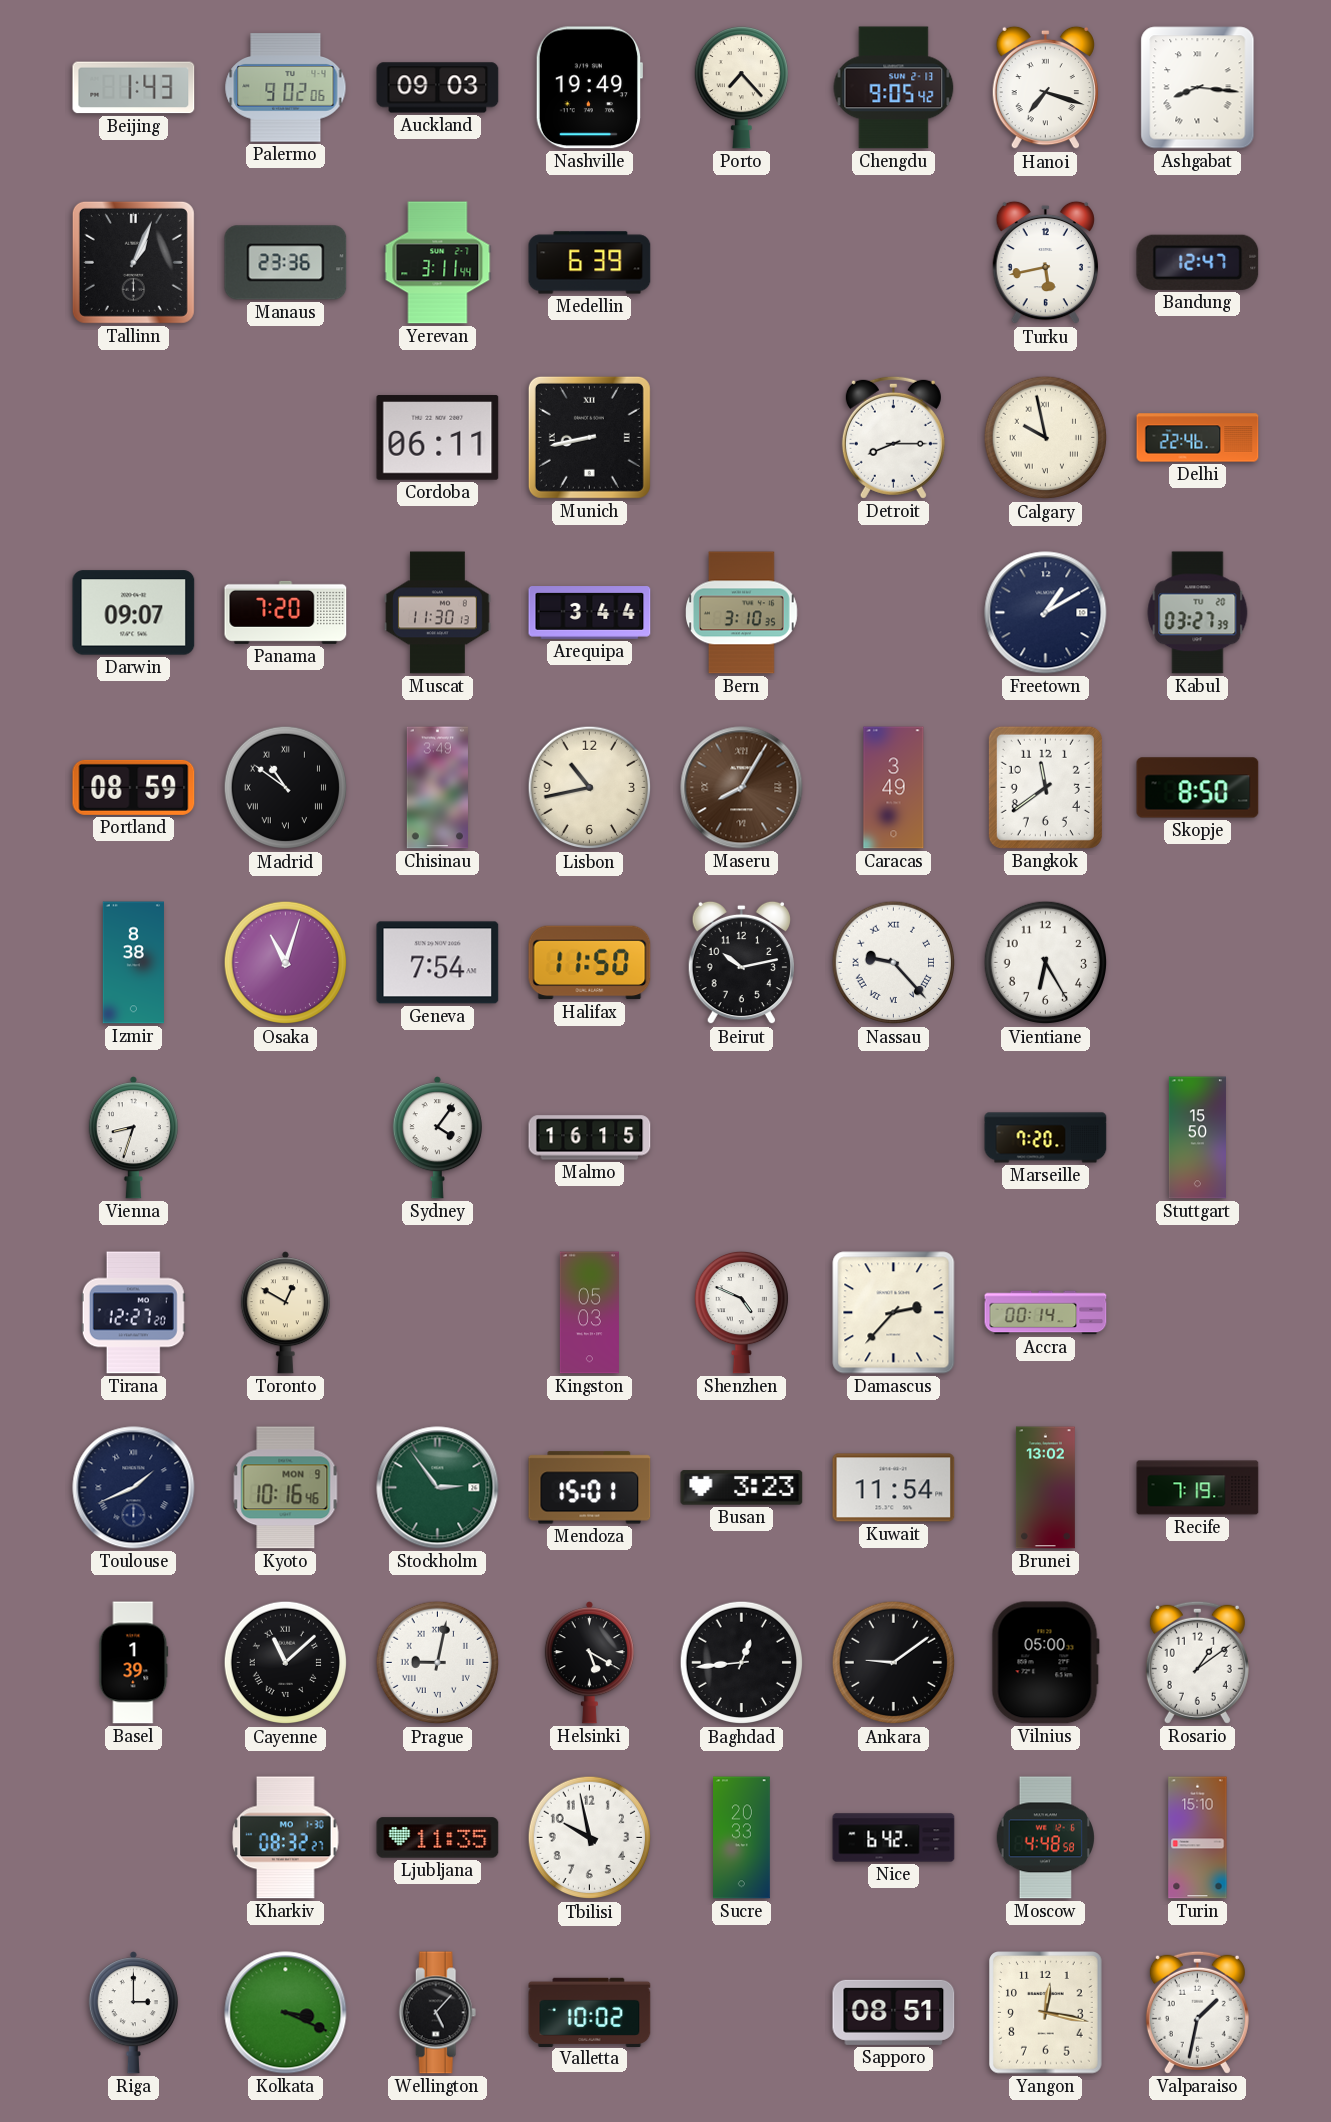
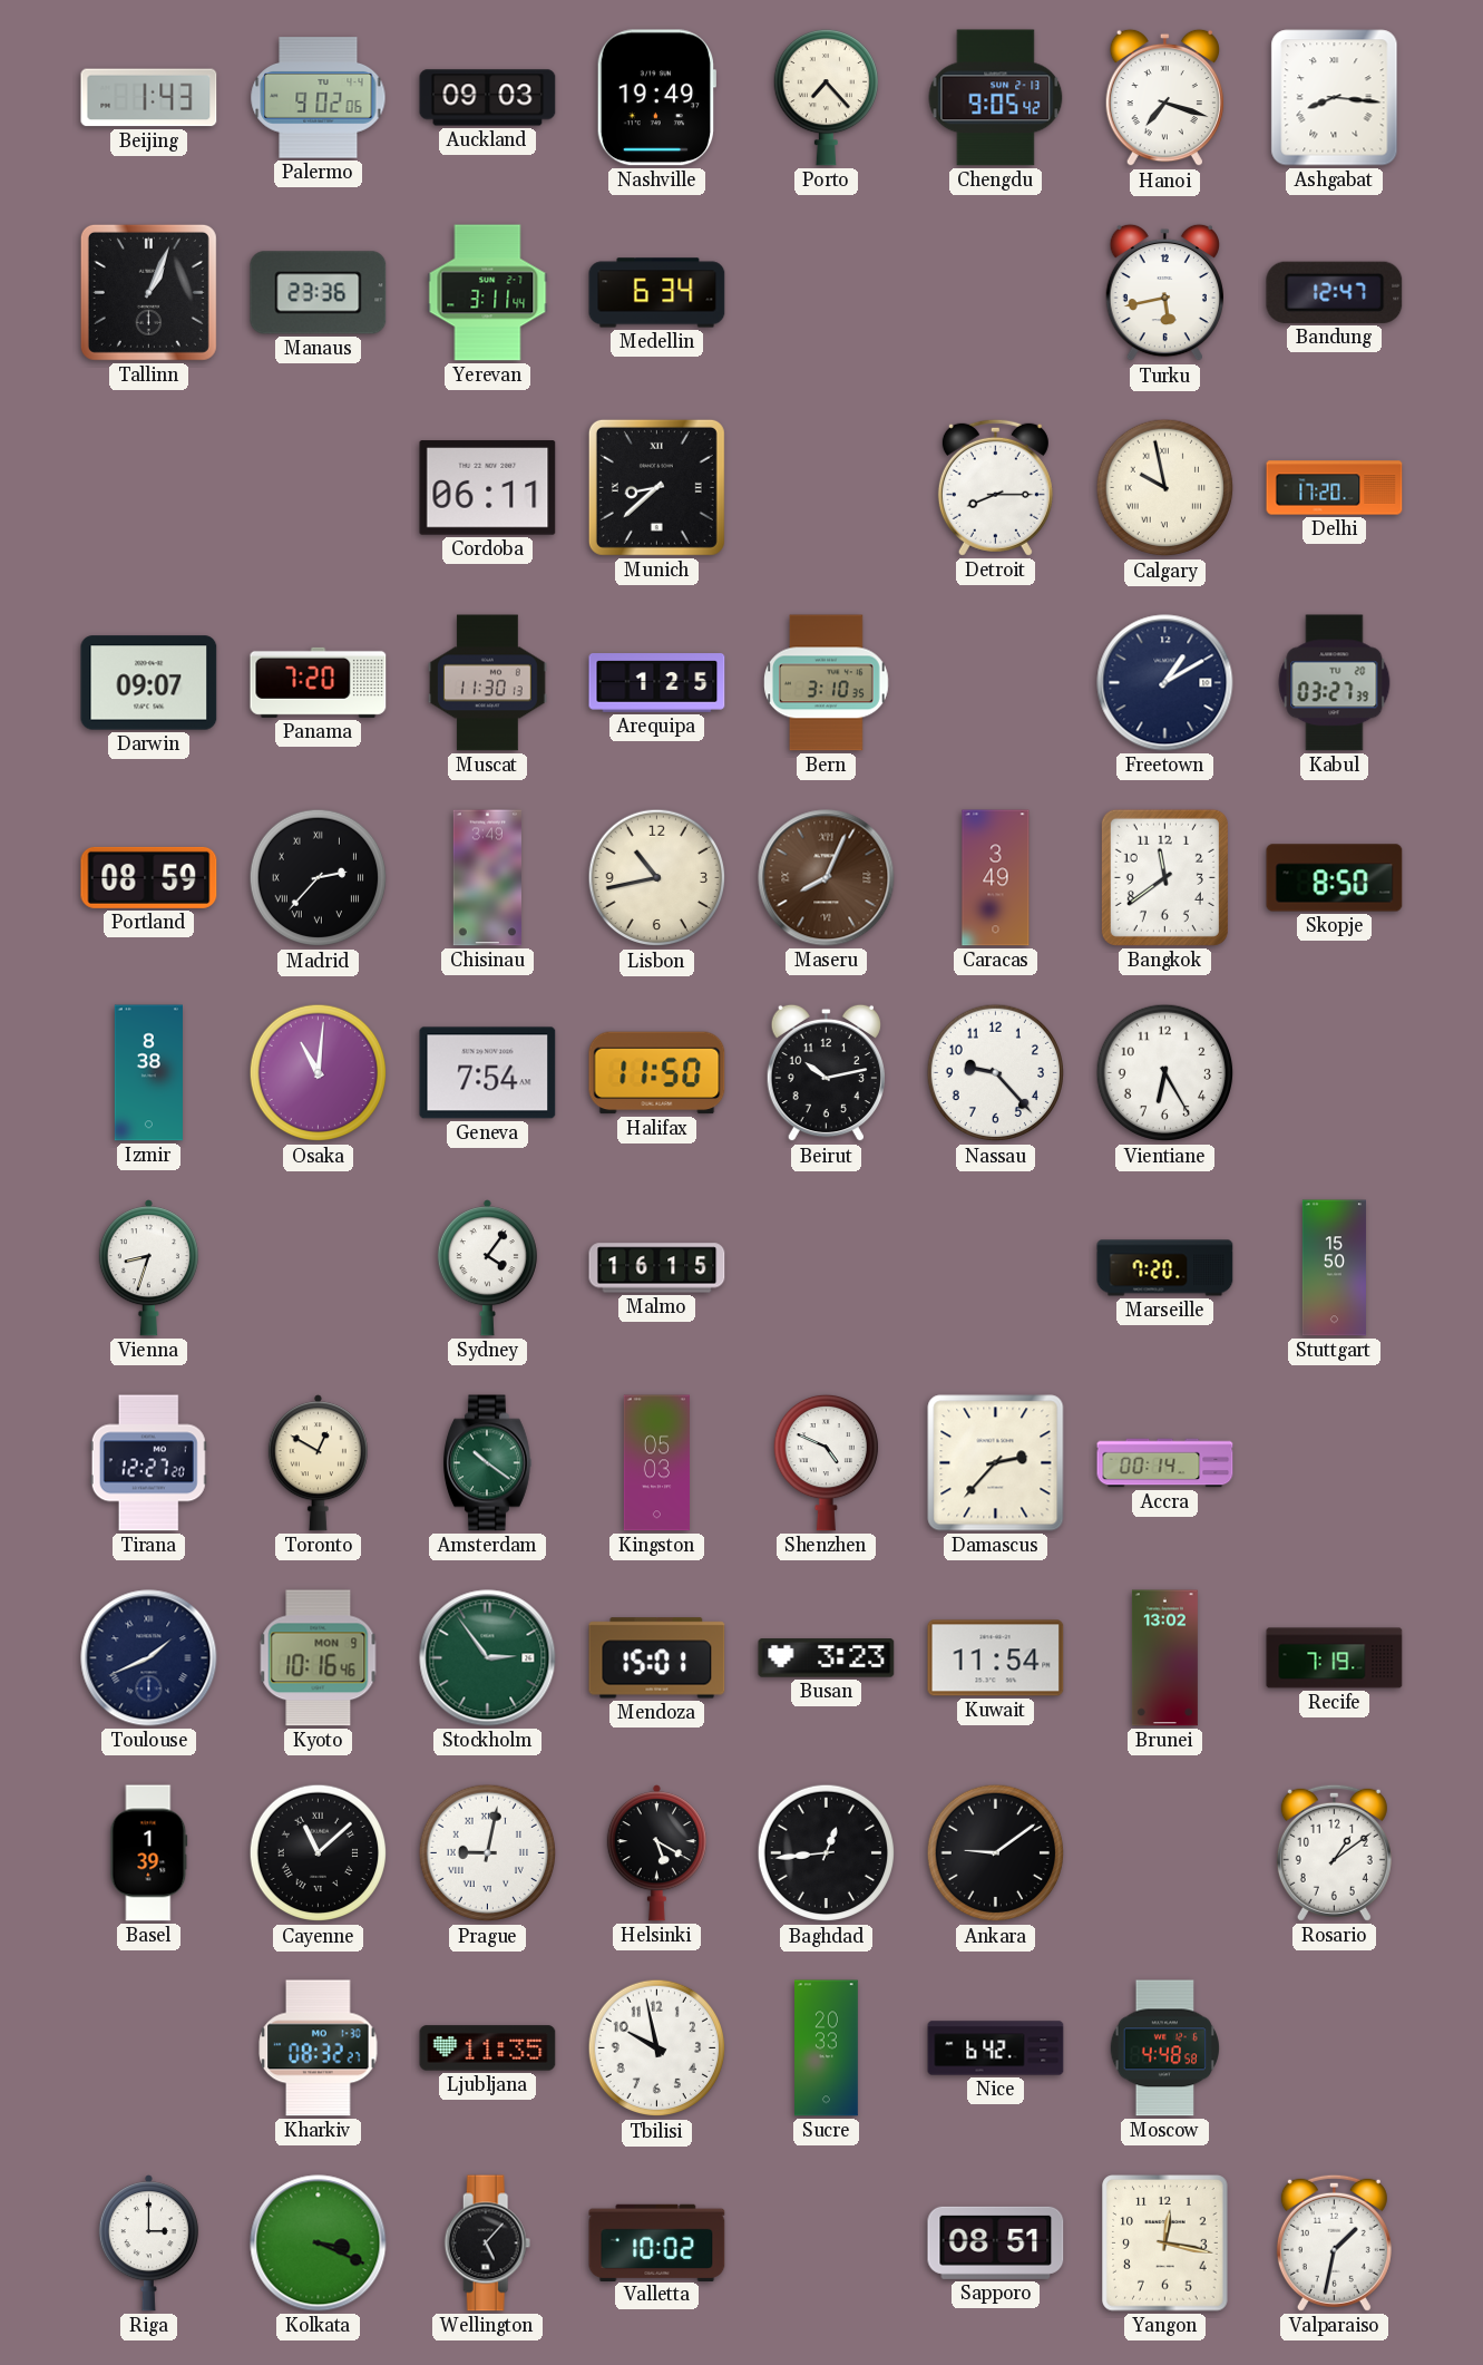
Medellin: 6:39 -> 6:34 (657, 293)
Munich: 8:43 -> 8:38 (656, 487)
Delhi: 22:46 -> 17:20 (1335, 488)
Arequipa: 3:44 -> 1:25 (657, 683)
Madrid: 10:51 -> 2:37 (319, 878)
Maseru: 8:05 -> 8:04 (827, 878)
Osaka: 11:03 -> 11:01 (319, 1073)
Nassau numerals: Roman -> Arabic (996, 1073)
Amsterdam: none -> 10:21 (488, 1463)
Vilnius: 05:00 -> none (1045, 1663)
Turin: 15:10 -> none (1198, 1838)
